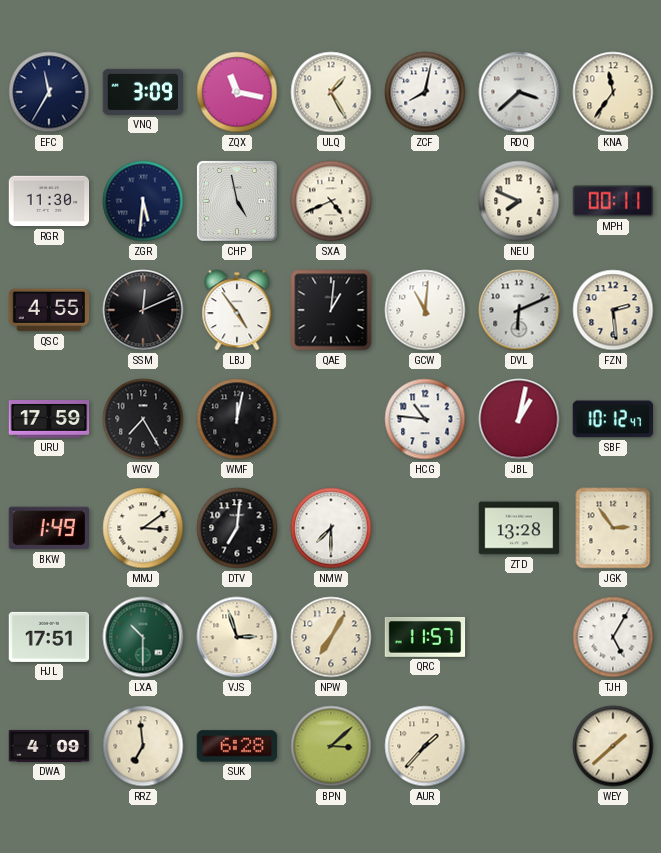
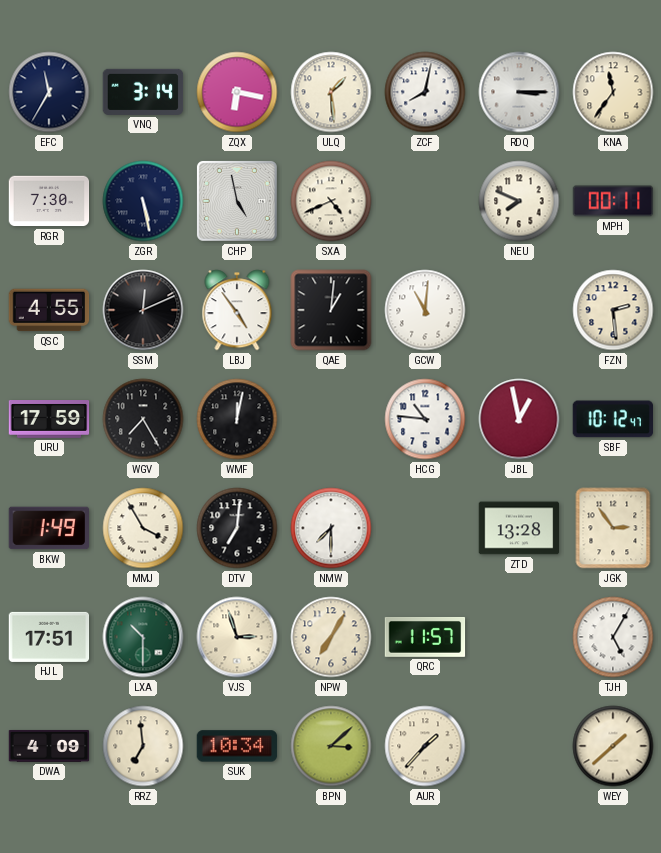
VNQ: 3:09 -> 3:14 (143, 92)
ZQX: 11:17 -> 6:17 (237, 92)
ULQ: 1:25 -> 1:29 (331, 92)
RDQ: 3:38 -> 3:15 (519, 92)
RGR: 11:30 -> 7:30 (49, 201)
ZGR: 5:31 -> 5:28 (143, 201)
DVL: 6:11 -> none (519, 310)
JBL: 1:02 -> 12:58 (519, 419)
MMJ: 3:09 -> 3:55 (143, 528)
SUK: 6:28 -> 10:34 (237, 746)
